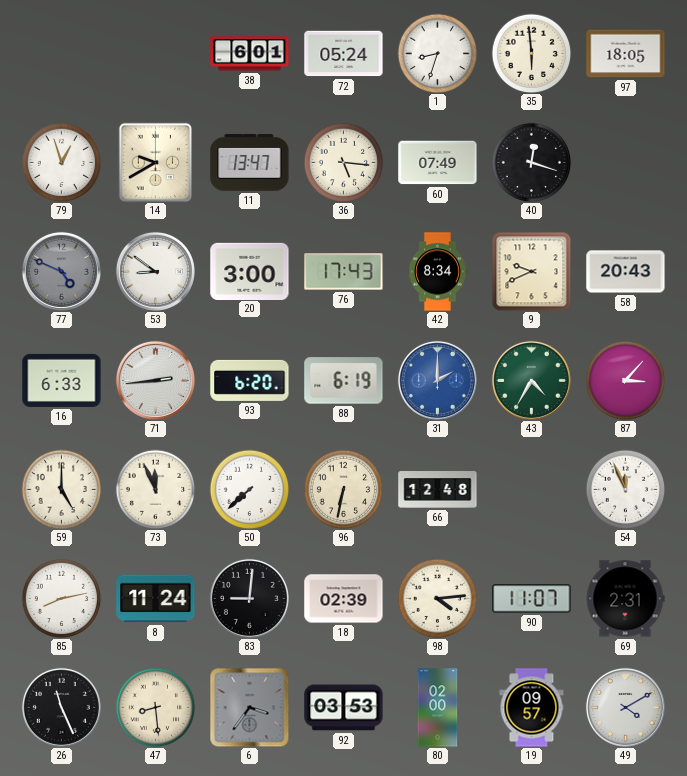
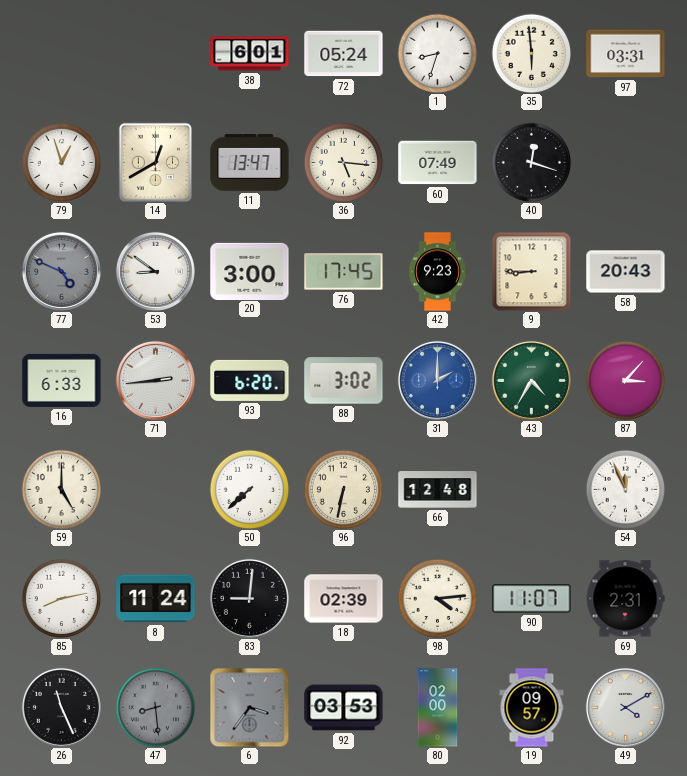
97: 18:05 -> 03:31 (626, 54)
14: 9:40 -> 12:40 (156, 162)
76: 17:43 -> 17:45 (344, 272)
42: 8:34 -> 9:23 (438, 272)
9: 9:41 -> 8:45 (531, 271)
88: 6:19 -> 3:02 (344, 381)
73: 11:56 -> none (155, 489)
47 dial: cream -> grey (155, 707)
